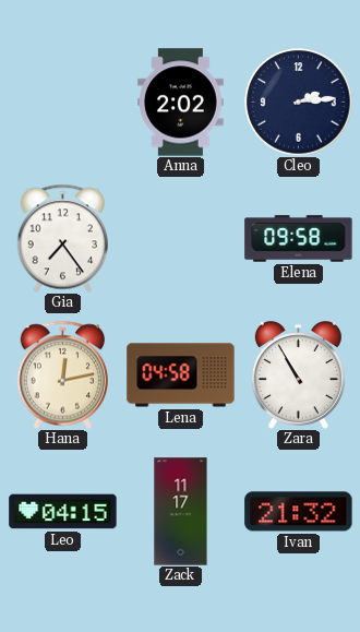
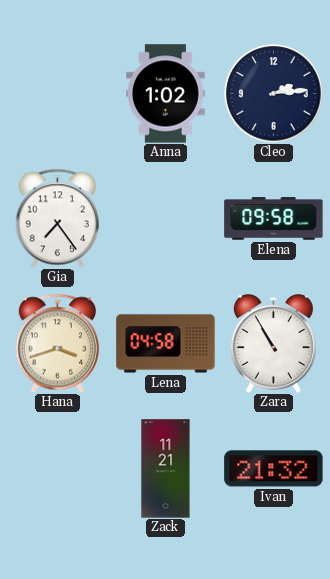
Anna: 2:02 -> 1:02 (166, 94)
Hana: 12:13 -> 3:42 (57, 343)
Leo: 04:15 -> none (63, 512)
Zack: 11:17 -> 11:21 (166, 469)
